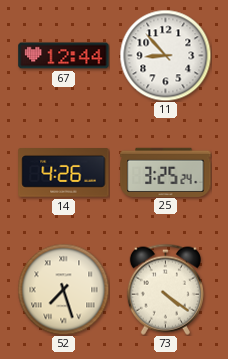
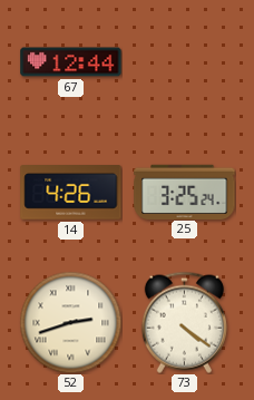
11: 8:53 -> none (165, 55)
52: 7:27 -> 2:42 (70, 322)
